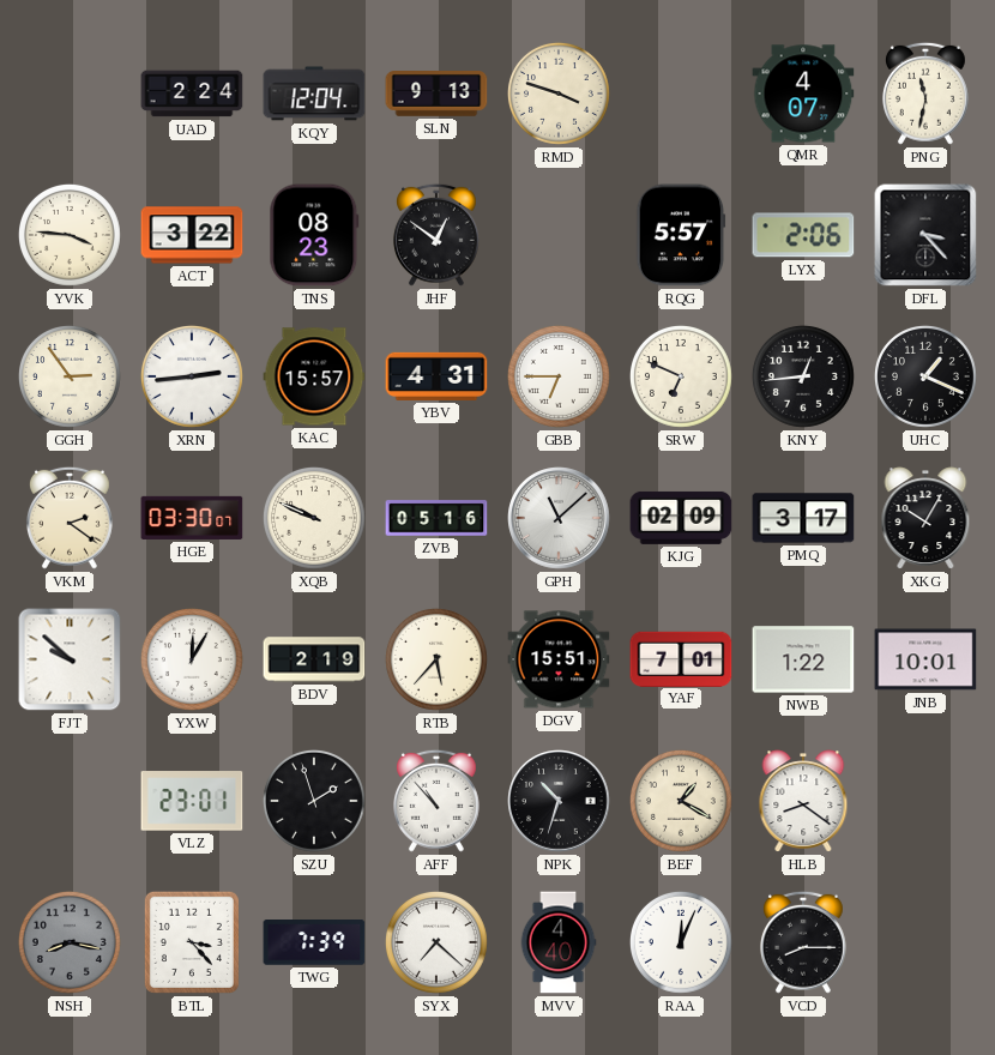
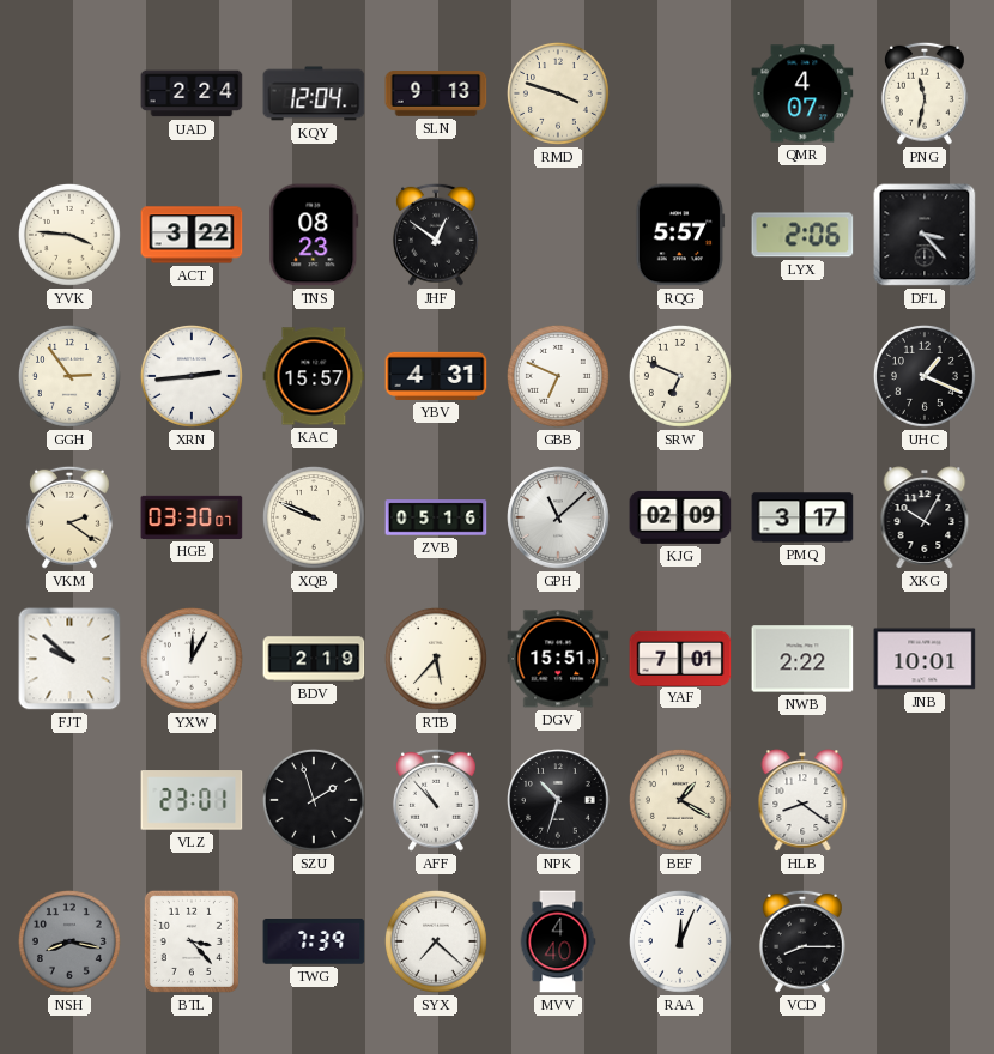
GBB: 6:45 -> 6:49 (558, 376)
KNY: 12:44 -> none (803, 376)
NWB: 1:22 -> 2:22 (802, 659)
